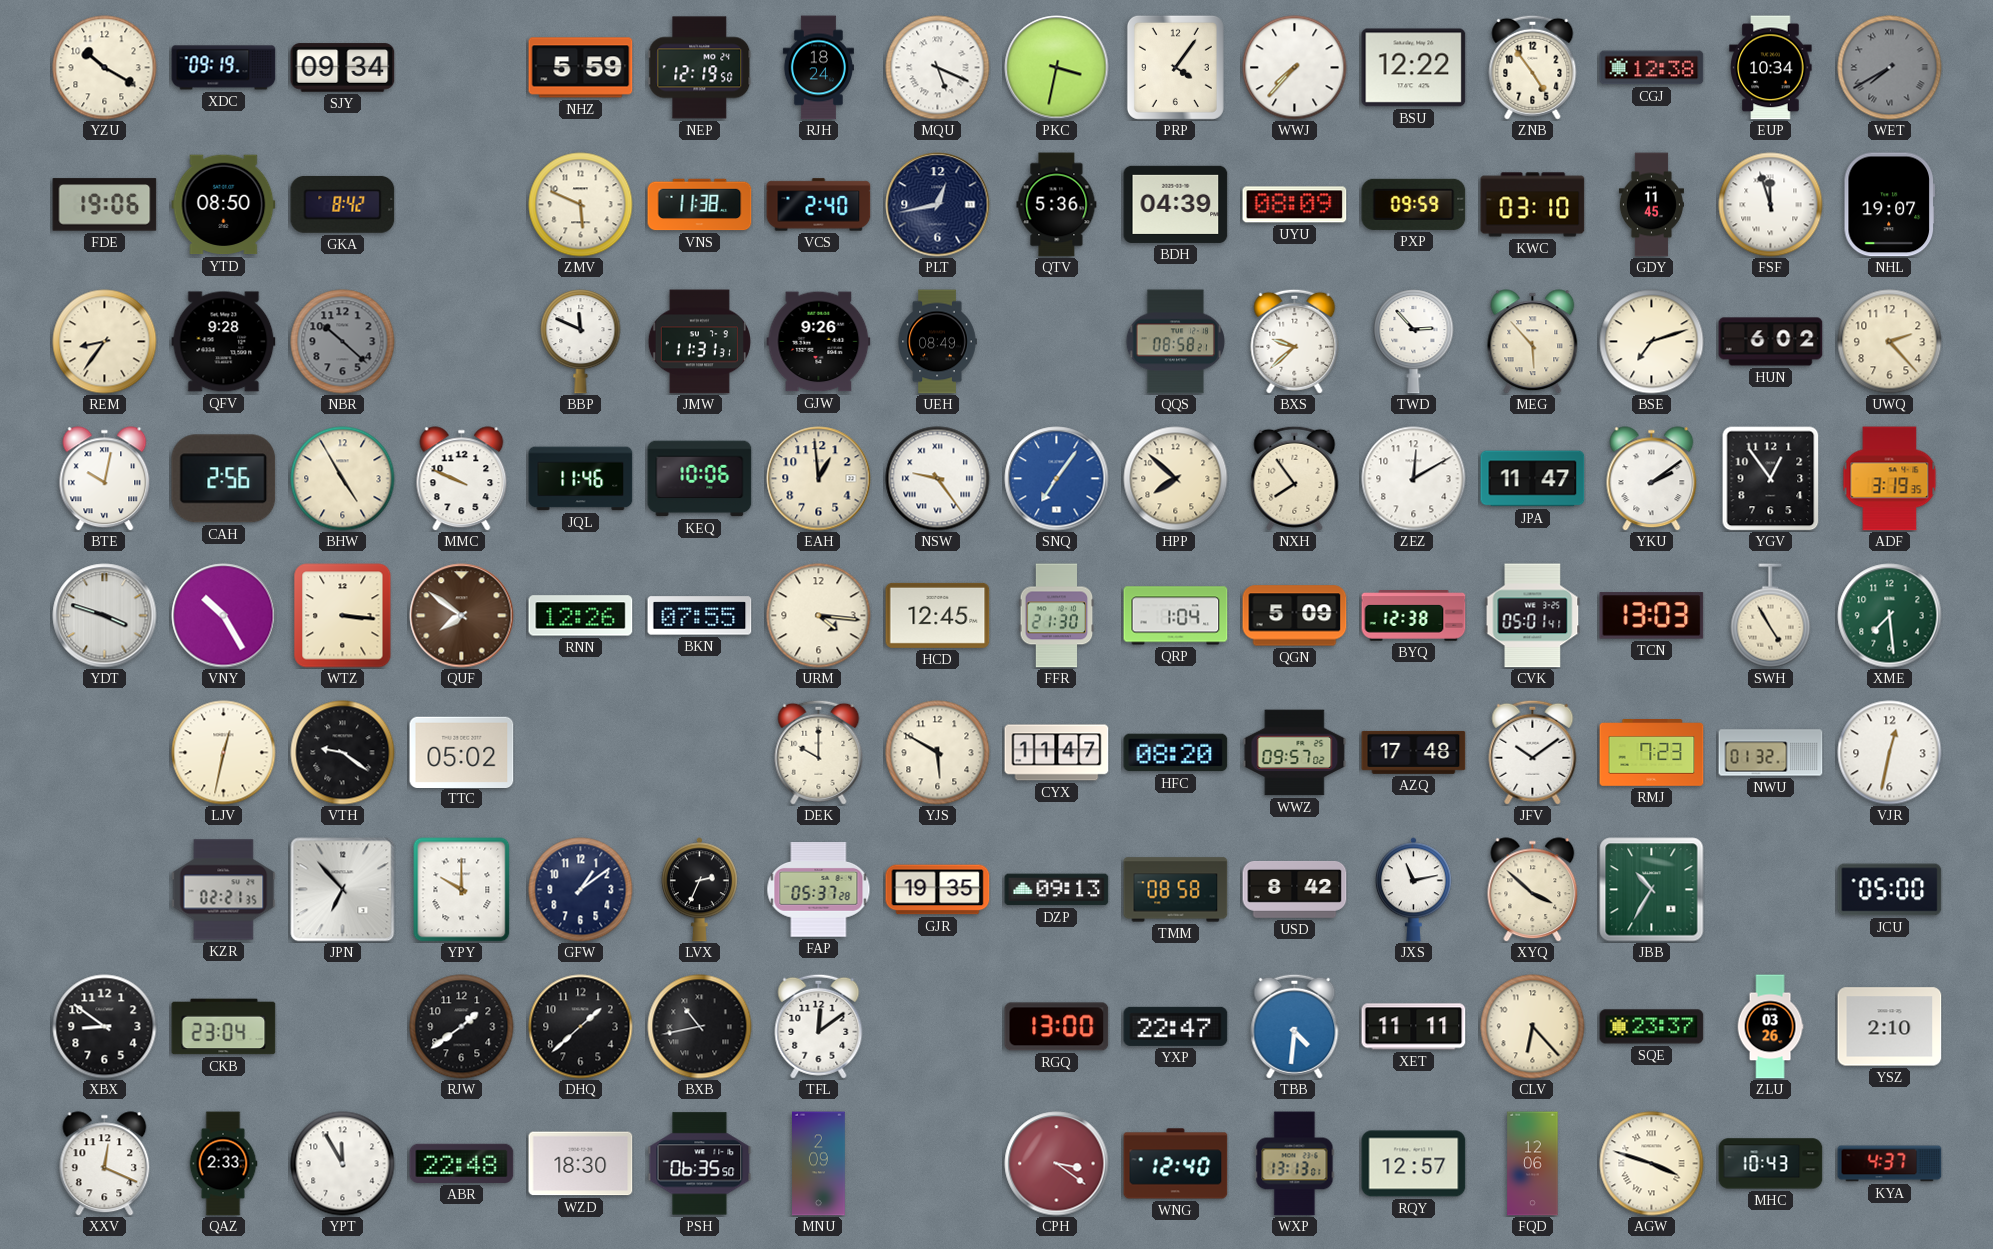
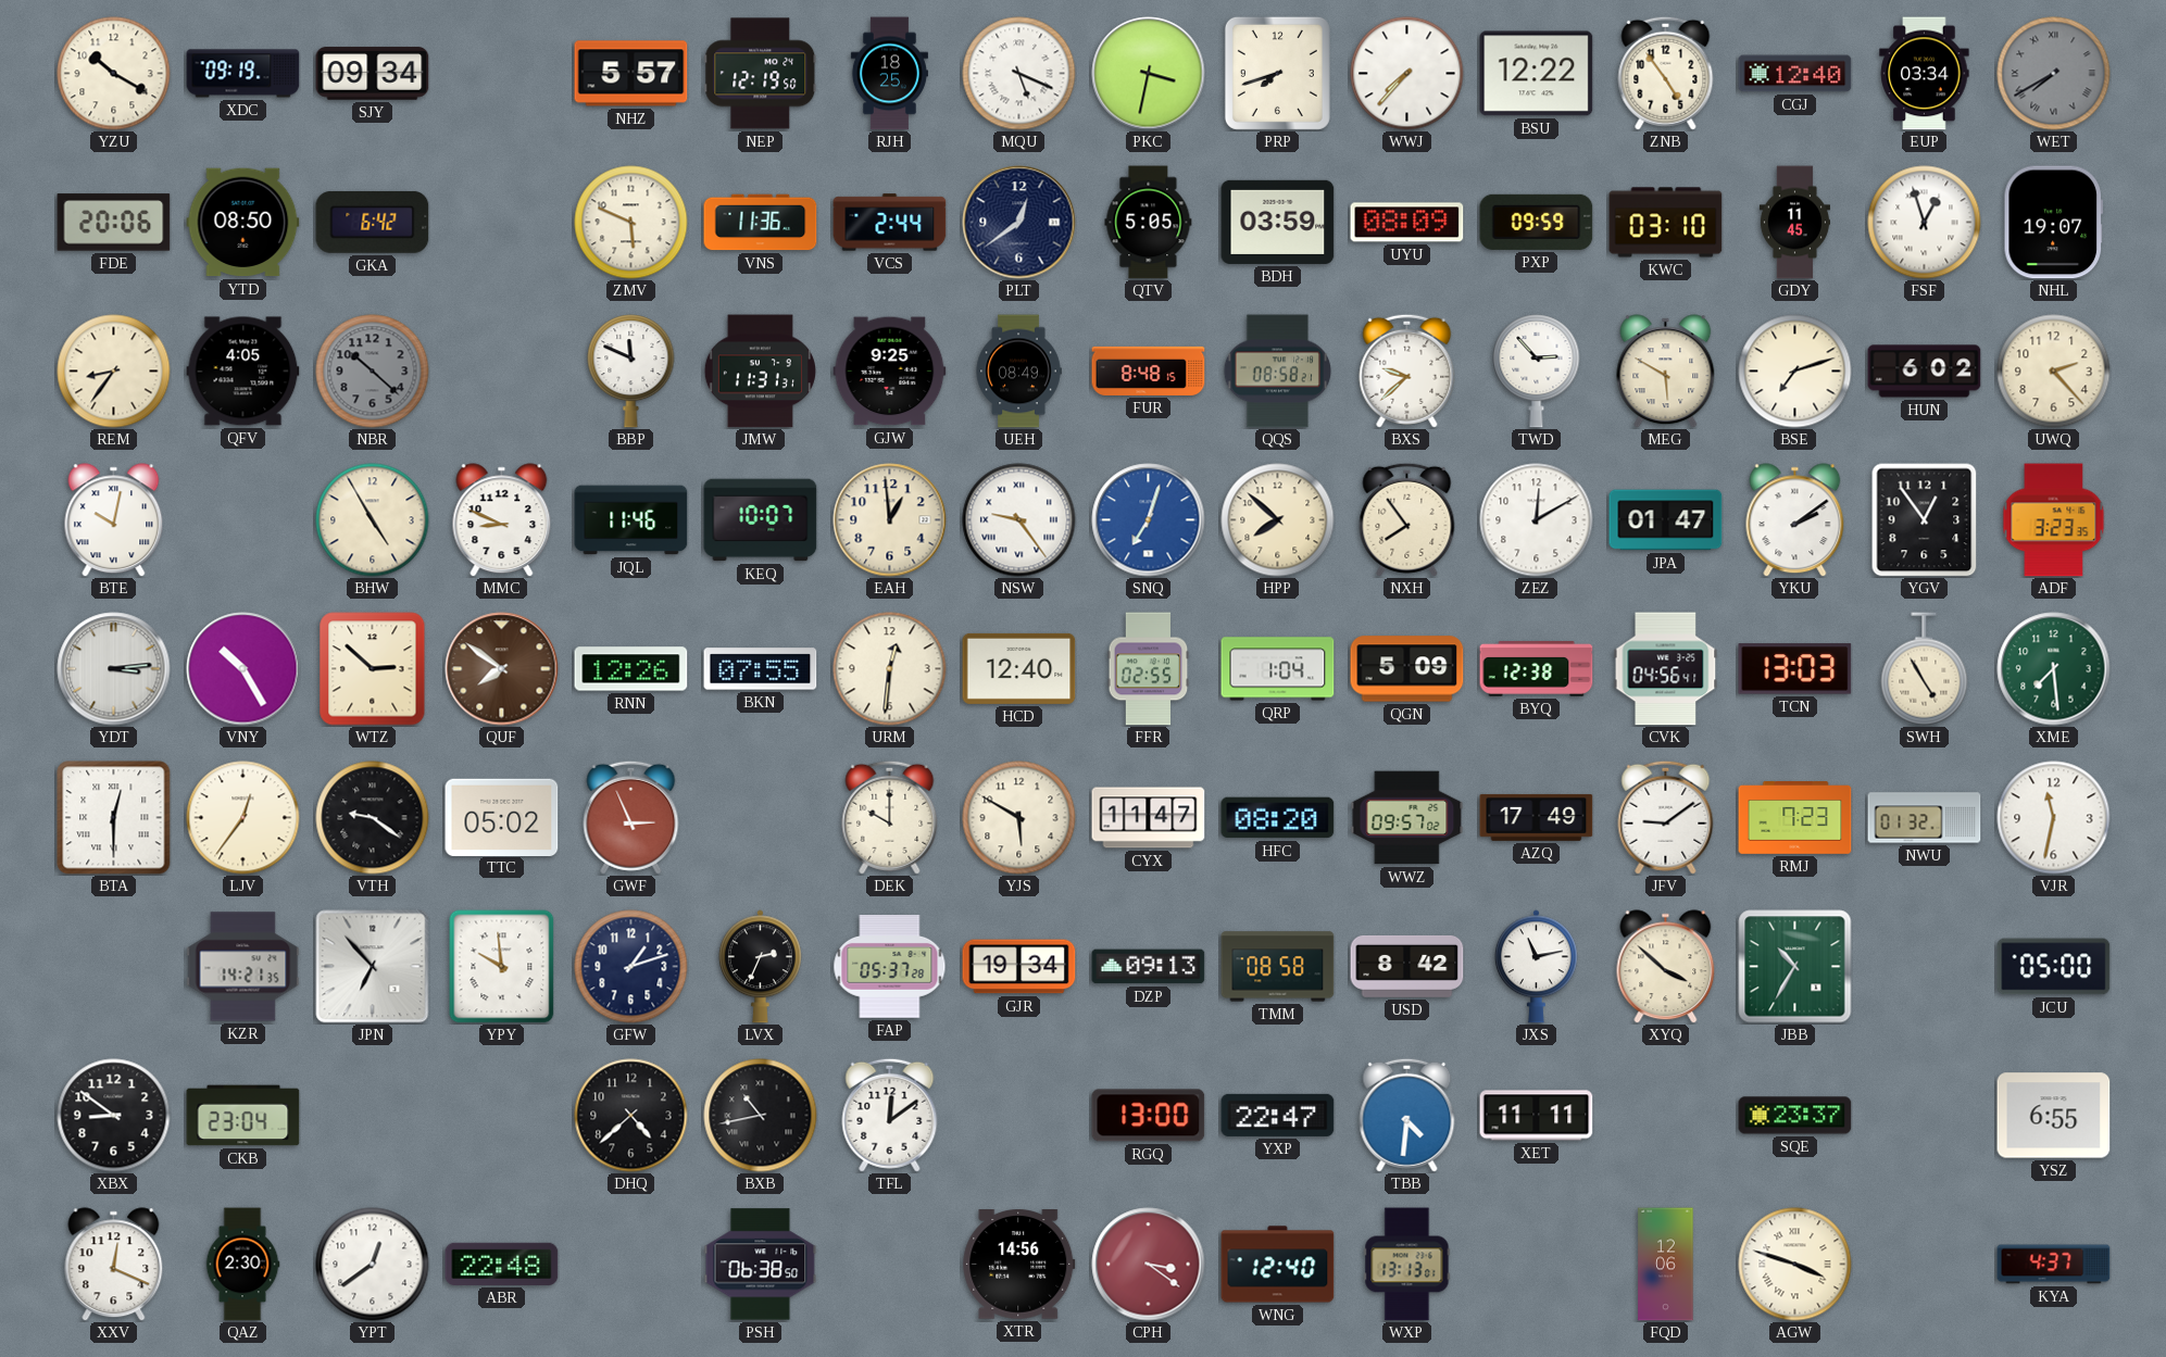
NHZ: 5:59 -> 5:57 (631, 74)
RJH: 18:24 -> 18:25 (889, 74)
PRP: 4:06 -> 7:42 (1277, 73)
CGJ: 12:38 -> 12:40 (1795, 74)
EUP: 10:34 -> 03:34 (1925, 74)
FDE: 19:06 -> 20:06 (114, 223)
GKA: 8:42 -> 6:42 (373, 222)
VNS: 11:38 -> 11:36 (761, 223)
VCS: 2:40 -> 2:44 (890, 223)
PLT: 12:43 -> 12:39 (1019, 223)
QTV: 5:36 -> 5:05 (1149, 223)
BDH: 04:39 -> 03:59 (1278, 222)
FSF: 11:57 -> 12:57 (1925, 223)
QFV: 9:28 -> 4:05 (243, 372)
GJW: 9:26 -> 9:25 (890, 372)
FUR: none -> 8:48 (1149, 370)
MEG: 5:53 -> 5:50 (1666, 372)
CAH: 2:56 -> none (224, 479)
MMC: 9:49 -> 8:49 (502, 520)
KEQ: 10:06 -> 10:07 (761, 520)
SNQ: 7:06 -> 7:03 (1149, 520)
JPA: 11:47 -> 01:47 (1666, 520)
ADF: 3:19 -> 3:23 (2054, 520)
YDT: 3:48 -> 3:14 (114, 669)
WTZ: 3:16 -> 2:52 (373, 669)
URM: 4:16 -> 12:31 (890, 669)
HCD: 12:45 -> 12:40 (1019, 668)
FFR: 21:30 -> 02:55 (1149, 669)
CVK: 05:01 -> 04:56 (1666, 669)
BTA: none -> 12:30 (114, 818)
LJV: 12:32 -> 12:36 (243, 818)
GWF: none -> 2:56 (631, 817)
AZQ: 17:48 -> 17:49 (1537, 817)
JFV: 10:09 -> 9:09 (1666, 817)
VJR: 12:32 -> 11:32 (2054, 818)
KZR: 02:21 -> 14:21 (243, 967)
YPY: 10:00 -> 9:59 (502, 967)
GFW: 1:09 -> 1:12 (631, 967)
GJR: 19:35 -> 19:34 (1019, 967)
RJW: 1:39 -> none (462, 1027)
DHQ: 1:38 -> 4:38 (631, 1116)
CLV: 6:23 -> none (1533, 1027)
ZLU: 03:26 -> none (1770, 1027)
YSZ: 2:10 -> 6:55 (2054, 1116)
QAZ: 2:33 -> 2:30 (242, 1265)
YPT: 11:55 -> 12:39 (373, 1265)
WZD: 18:30 -> none (581, 1164)
PSH: 06:35 -> 06:38 (761, 1265)
MNU: 2:09 -> none (819, 1164)
XTR: none -> 14:56 (1019, 1265)
RQY: 12:57 -> none (1414, 1164)
MHC: 10:43 -> none (1771, 1164)
